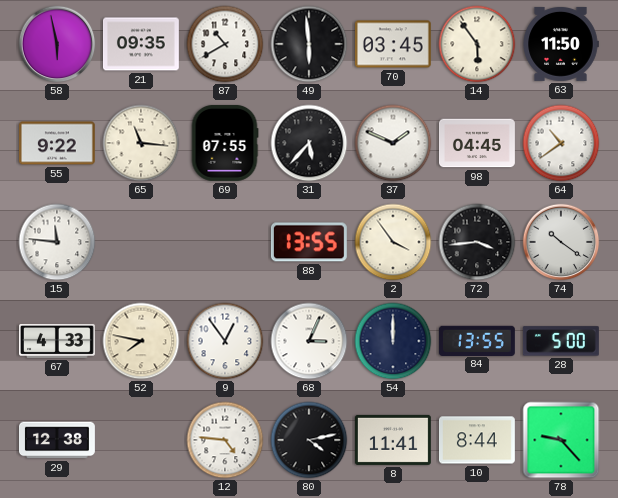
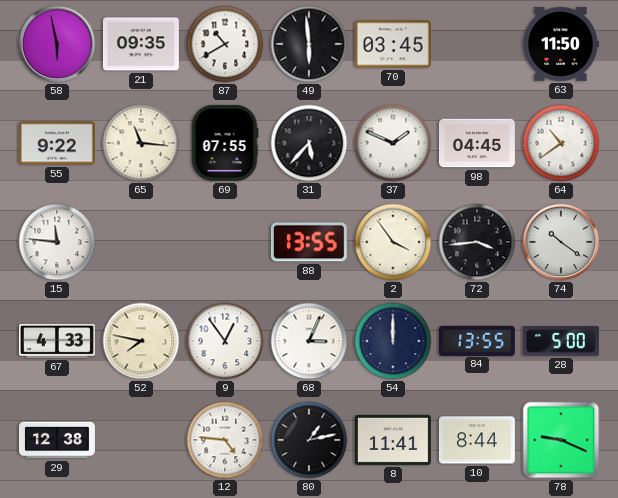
14: 5:54 -> none (477, 44)
80: 4:13 -> 1:13 (309, 440)
78: 9:23 -> 9:19 (561, 440)
